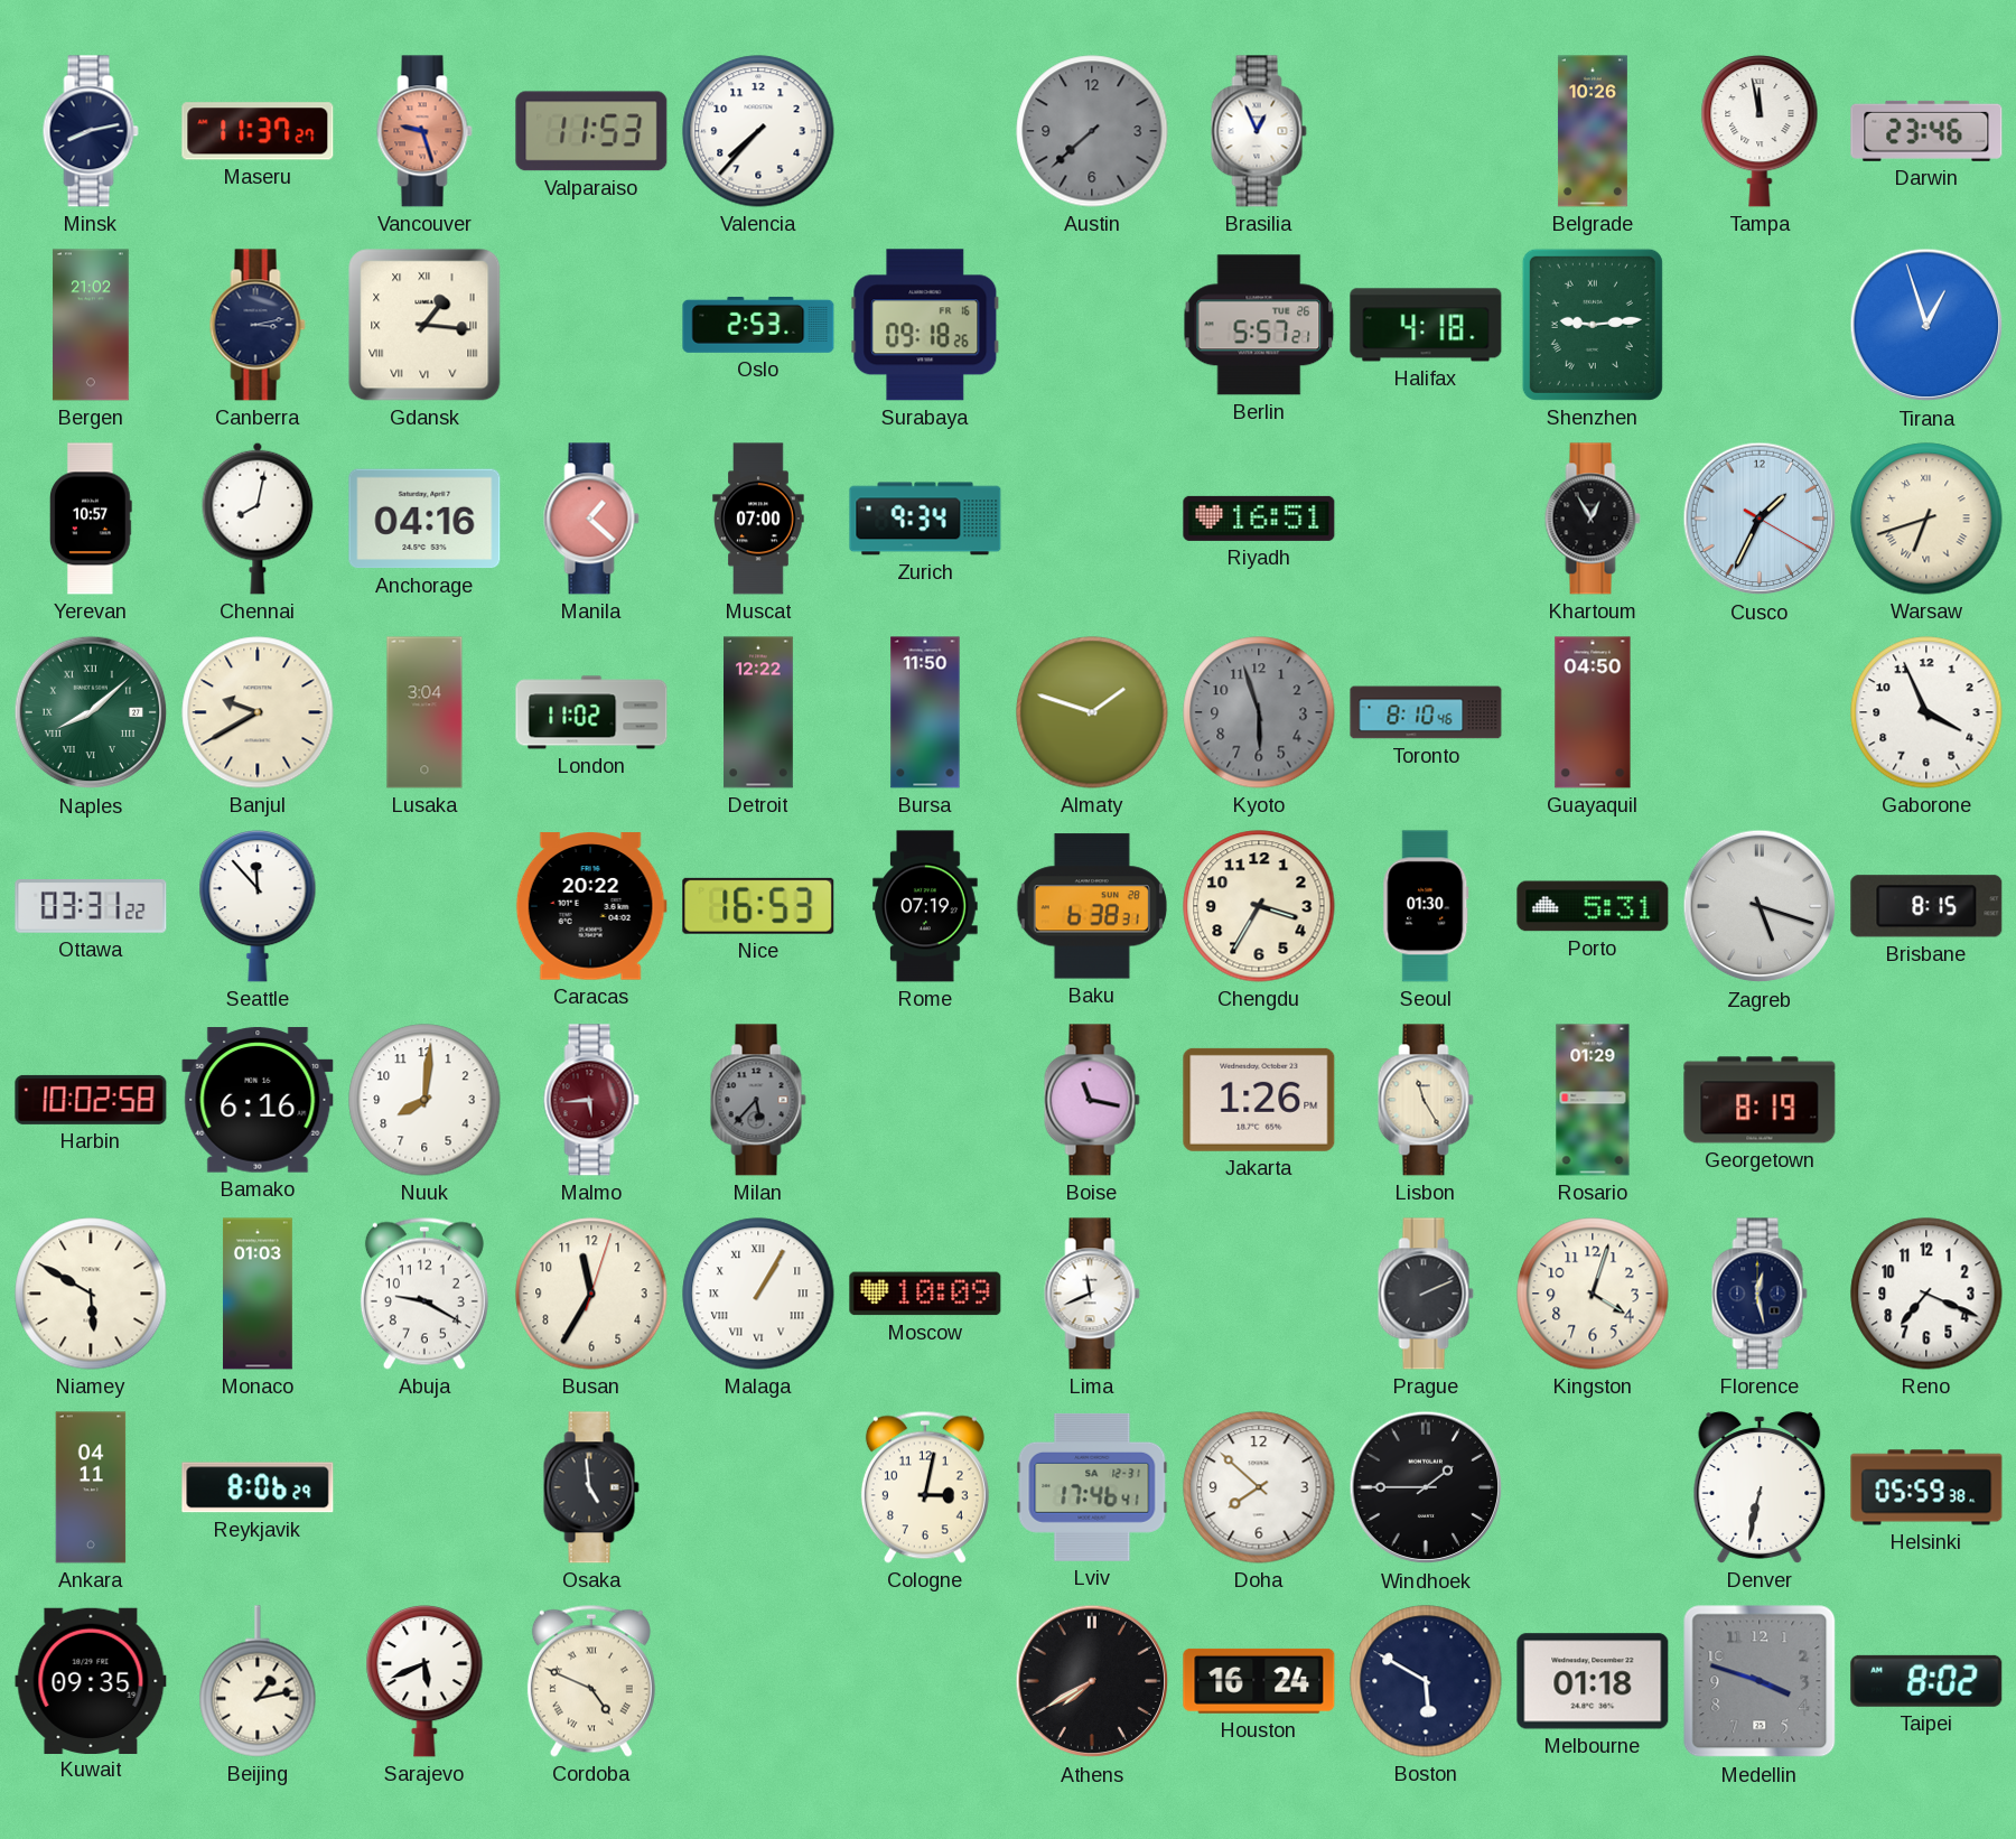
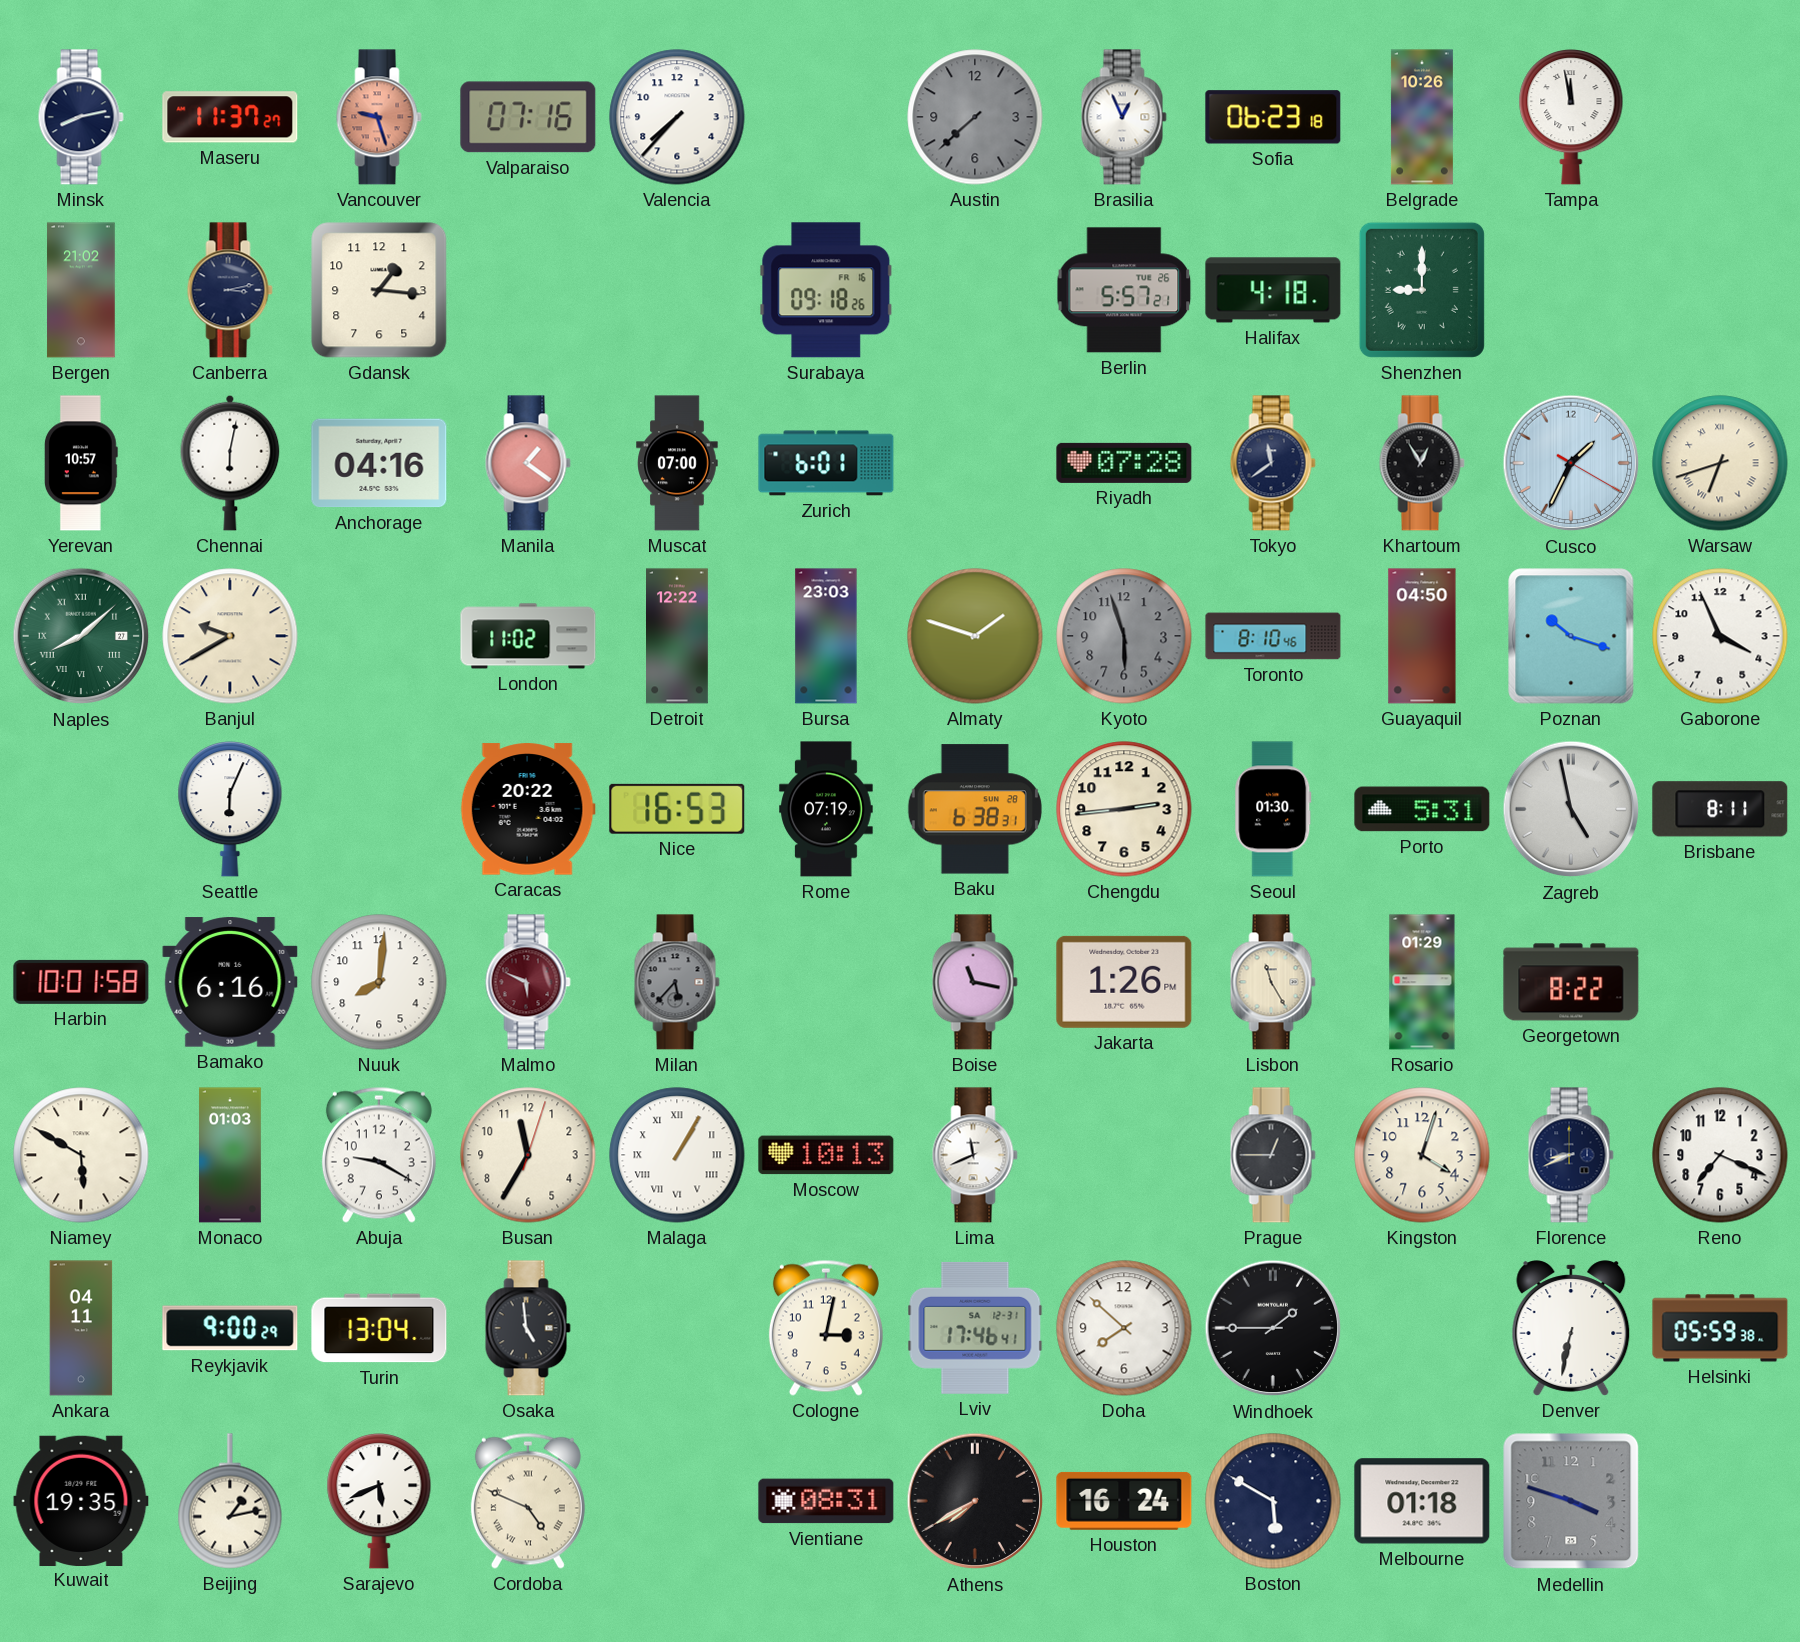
Valparaiso: 11:53 -> 07:16 (528, 117)
Sofia: none -> 06:23 (1273, 117)
Darwin: 23:46 -> none (1926, 131)
Gdansk numerals: Roman -> Arabic (379, 290)
Oslo: 2:53 -> none (758, 325)
Shenzhen: 9:14 -> 9:00 (1422, 290)
Tirana: 12:57 -> none (1926, 325)
Chennai: 8:02 -> 6:02 (230, 463)
Manila: 1:22 -> 1:21 (528, 463)
Zurich: 9:34 -> 6:01 (826, 463)
Riyadh: 16:51 -> 07:28 (1124, 463)
Tokyo: none -> 11:39 (1273, 463)
Lusaka: 3:04 -> none (424, 712)
Bursa: 11:50 -> 23:03 (826, 636)
Poznan: none -> 10:18 (1571, 636)
Ottawa: 03:31 -> none (91, 907)
Seattle: 11:53 -> 6:04 (230, 810)
Chengdu: 3:35 -> 2:44 (1124, 809)
Zagreb: 5:18 -> 4:58 (1571, 809)
Brisbane: 8:15 -> 8:11 (1720, 809)
Harbin: 10:02 -> 10:01 (81, 982)
Malmo: 5:44 -> 5:49 (528, 982)
Georgetown: 8:19 -> 8:22 (1571, 982)
Moscow: 10:09 -> 10:13 (826, 1155)
Prague: 2:11 -> 12:45 (1273, 1155)
Florence: 12:28 -> 8:41 (1571, 1155)
Reykjavik: 8:06 -> 9:00 (230, 1328)
Turin: none -> 13:04 (379, 1328)
Kuwait: 09:35 -> 19:35 (81, 1500)
Vientiane: none -> 08:31 (826, 1501)
Taipei: 8:02 -> none (1926, 1681)
